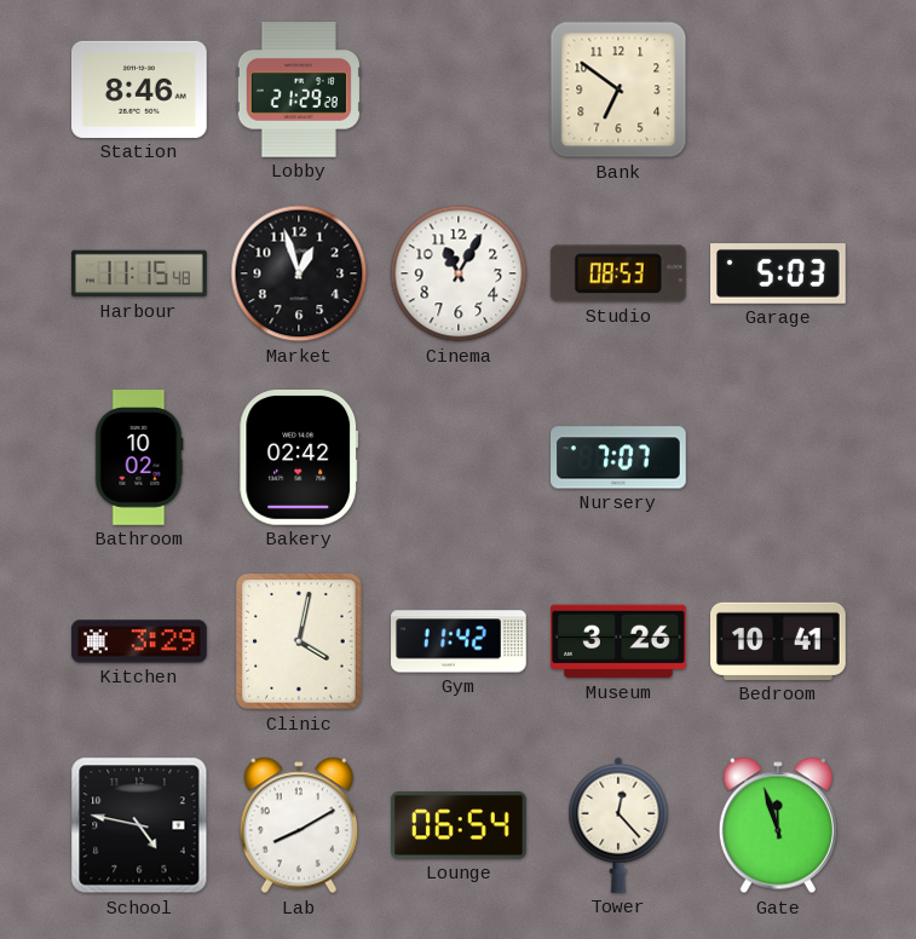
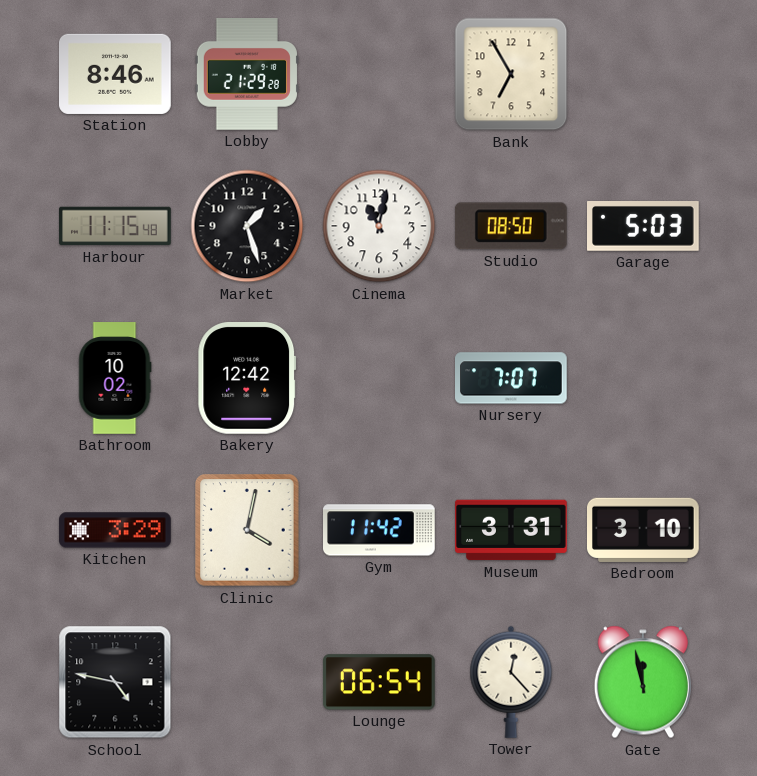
Bank: 6:51 -> 6:55 (511, 74)
Market: 12:57 -> 1:27 (247, 226)
Cinema: 11:05 -> 11:02 (379, 226)
Studio: 08:53 -> 08:50 (511, 226)
Bakery: 02:42 -> 12:42 (247, 379)
Museum: 3:26 -> 3:31 (511, 530)
Bedroom: 10:41 -> 3:10 (644, 530)
Lab: 8:10 -> none (299, 825)
Gate: 11:57 -> 11:58 (643, 682)
